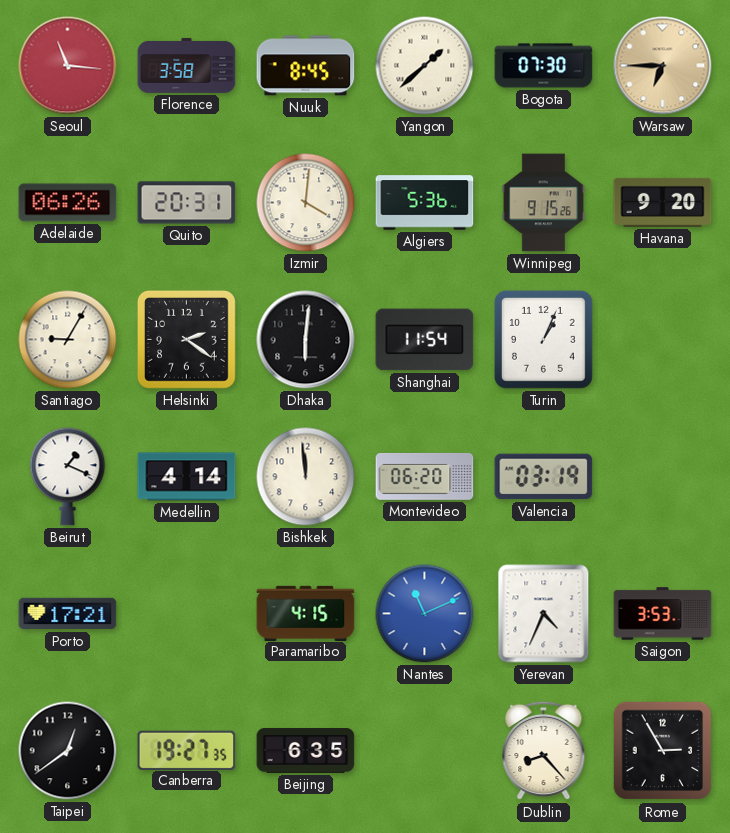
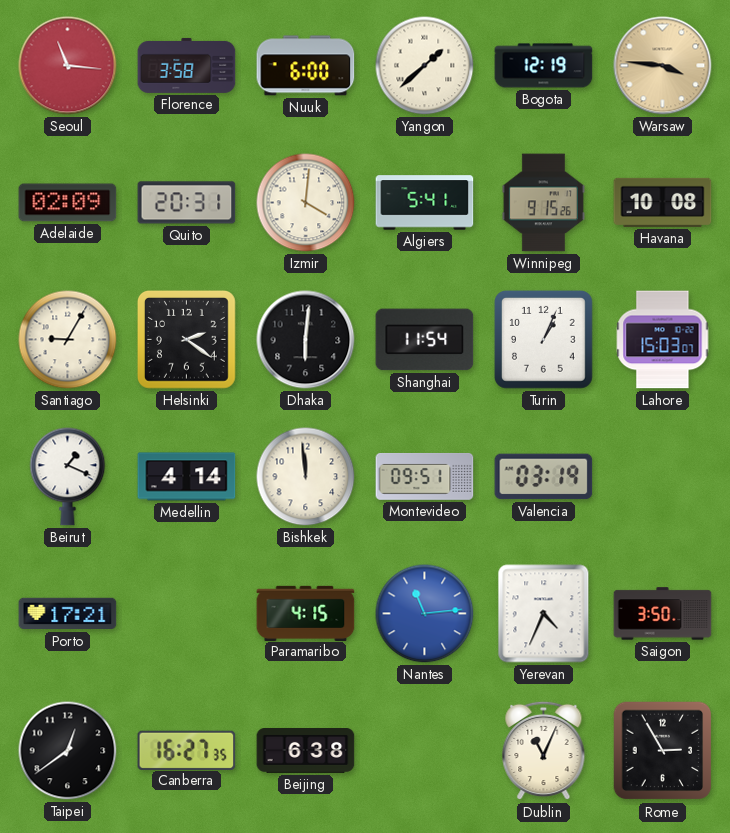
Nuuk: 8:45 -> 6:00 (306, 66)
Bogota: 07:30 -> 12:19 (544, 66)
Warsaw: 6:45 -> 3:46 (663, 66)
Adelaide: 06:26 -> 02:09 (68, 203)
Algiers: 5:36 -> 5:41 (425, 203)
Havana: 9:20 -> 10:08 (663, 202)
Lahore: none -> 15:03 (663, 340)
Montevideo: 06:20 -> 09:51 (425, 477)
Nantes: 11:11 -> 11:14 (425, 614)
Saigon: 3:53 -> 3:50 (663, 614)
Canberra: 19:27 -> 16:27 (187, 750)
Beijing: 6:35 -> 6:38 (306, 751)
Dublin: 8:23 -> 11:04 (544, 751)
